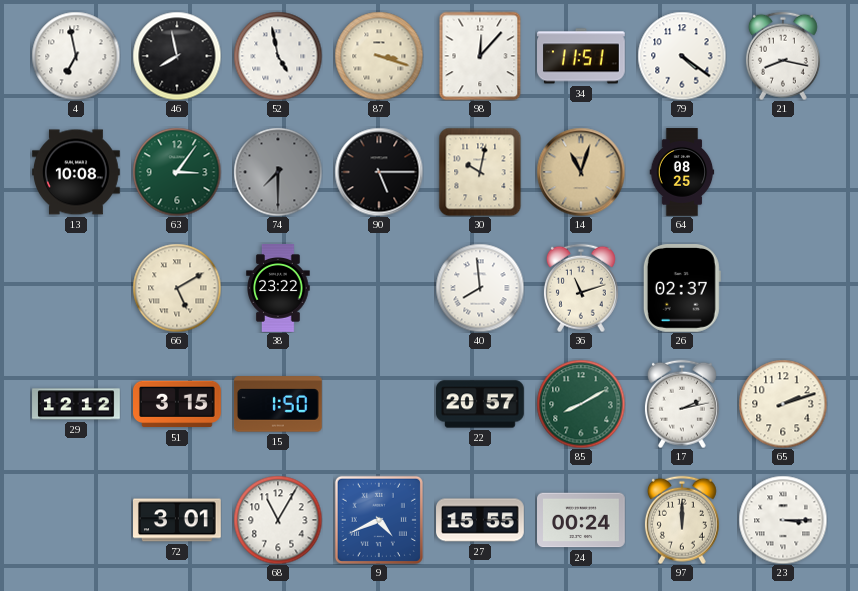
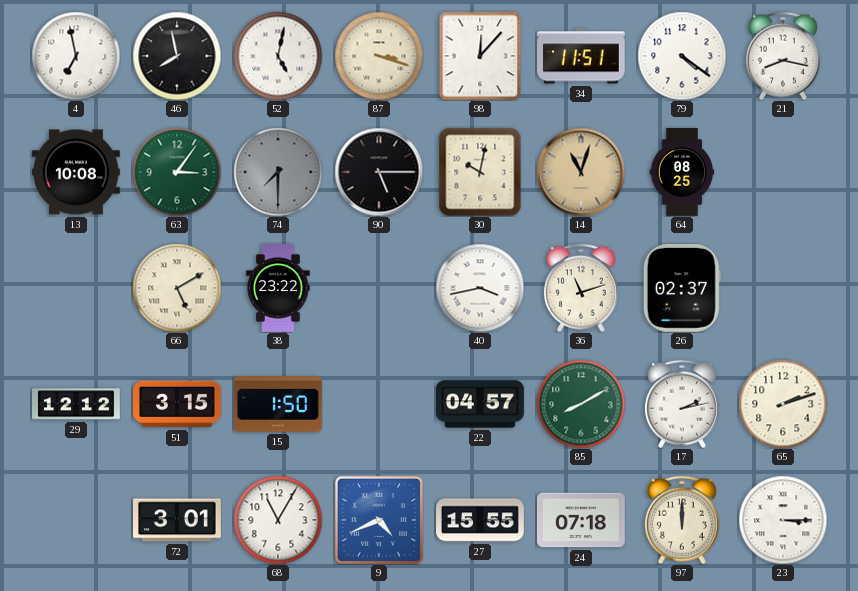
52: 4:58 -> 5:02 (278, 56)
40: 7:59 -> 3:43 (480, 288)
22: 20:57 -> 04:57 (481, 404)
24: 00:24 -> 07:18 (582, 520)
